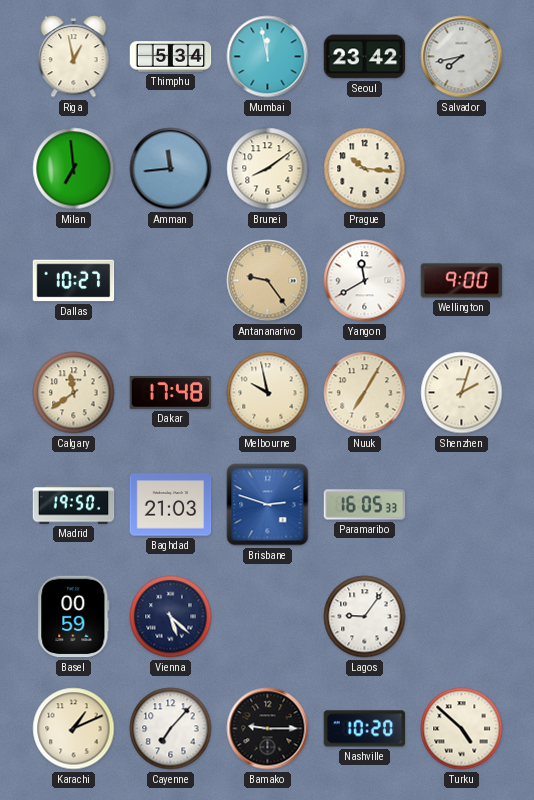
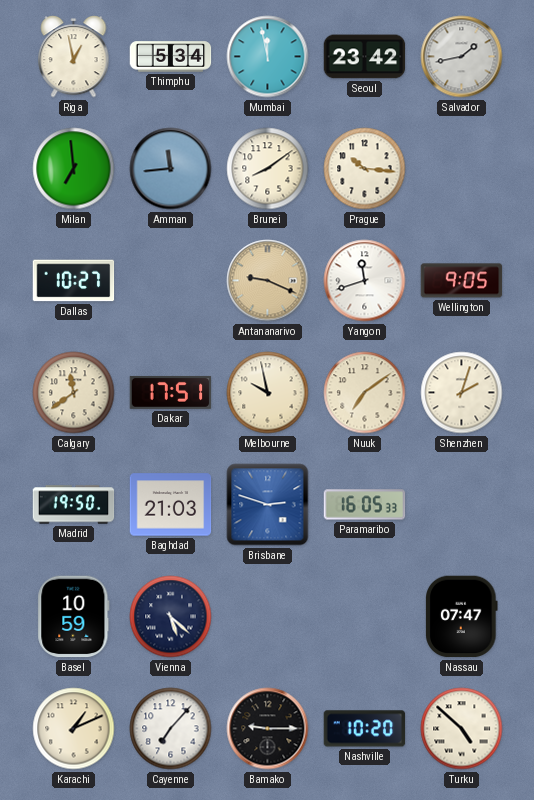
Salvador: 7:43 -> 1:43 (462, 57)
Antananarivo: 9:24 -> 9:19 (268, 281)
Yangon: 11:40 -> 11:42 (365, 281)
Wellington: 9:00 -> 9:05 (462, 281)
Dakar: 17:48 -> 17:51 (171, 392)
Nuuk: 7:05 -> 7:09 (365, 393)
Basel: 00:59 -> 10:59 (74, 617)
Lagos: 9:06 -> none (365, 617)
Nassau: none -> 07:47 (462, 617)
